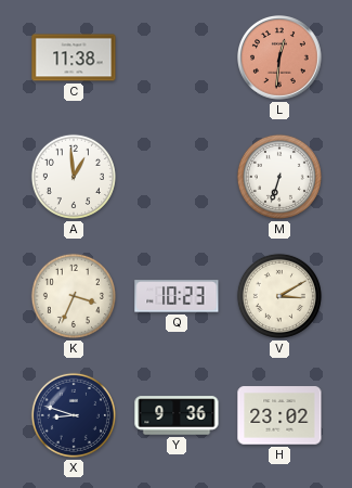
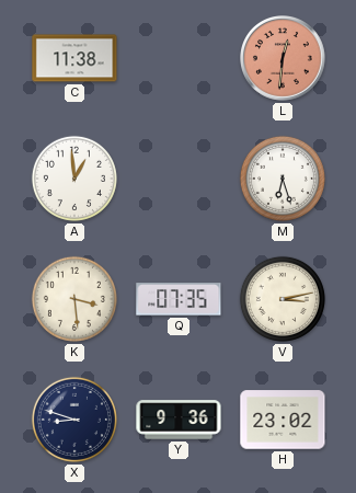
M: 6:33 -> 6:27 (283, 179)
K: 3:34 -> 3:29 (74, 299)
Q: 10:23 -> 07:35 (179, 299)
V: 3:10 -> 3:13 (283, 299)
